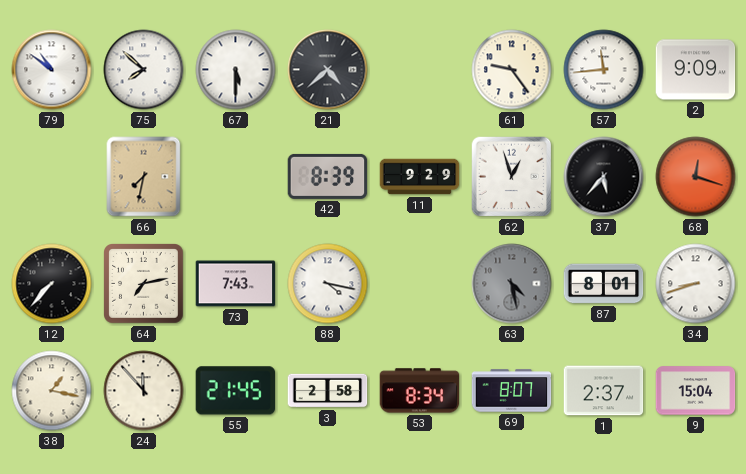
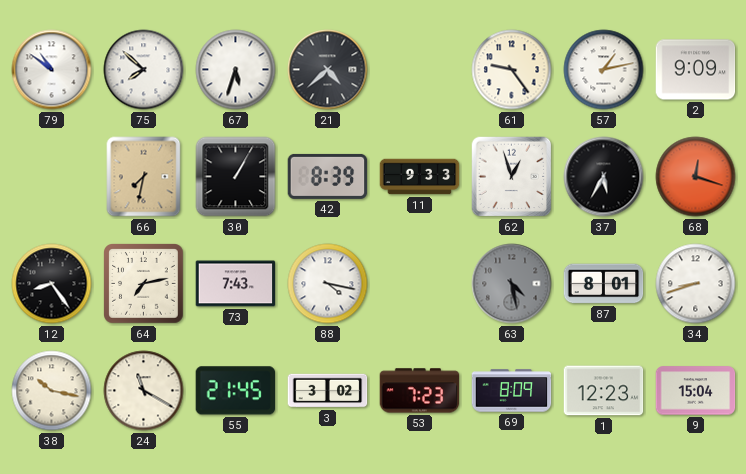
67: 5:30 -> 5:33 (236, 70)
57: 11:44 -> 1:13 (604, 70)
30: none -> 1:05 (236, 177)
11: 9:29 -> 9:33 (420, 177)
37: 5:37 -> 5:35 (604, 177)
12: 7:37 -> 8:24 (52, 284)
38: 1:17 -> 10:17 (52, 391)
24: 11:53 -> 11:20 (144, 391)
3: 2:58 -> 3:02 (328, 391)
53: 8:34 -> 7:23 (420, 391)
69: 8:07 -> 8:09 (512, 391)
1: 2:37 -> 12:23 (604, 391)
